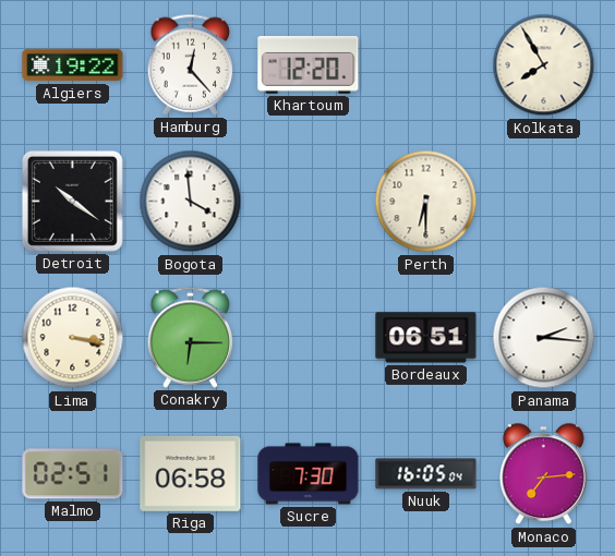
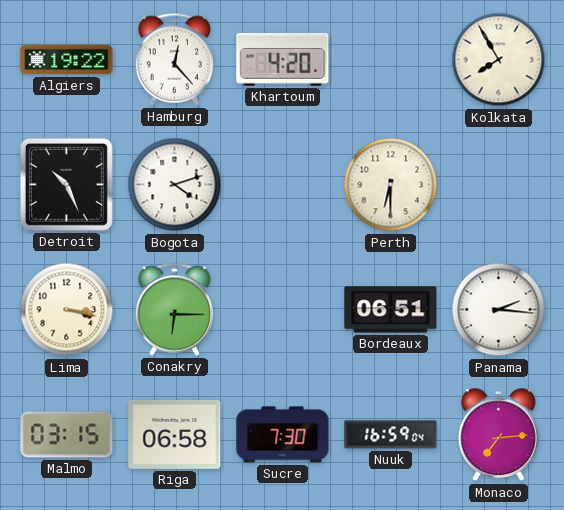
Khartoum: 12:20 -> 4:20 (283, 60)
Detroit: 10:21 -> 10:26 (66, 184)
Bogota: 3:59 -> 4:12 (175, 185)
Malmo: 02:51 -> 03:15 (67, 435)
Nuuk: 16:05 -> 16:59 (391, 435)
